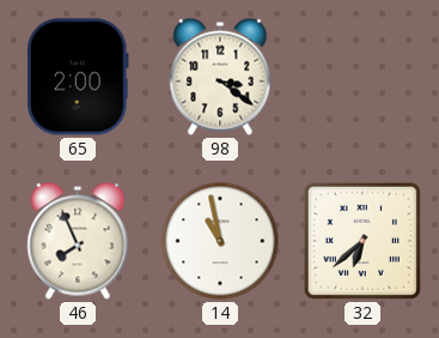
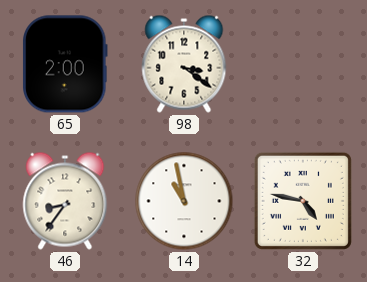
46: 7:56 -> 8:36 (65, 201)
32: 6:38 -> 4:47 (303, 201)
